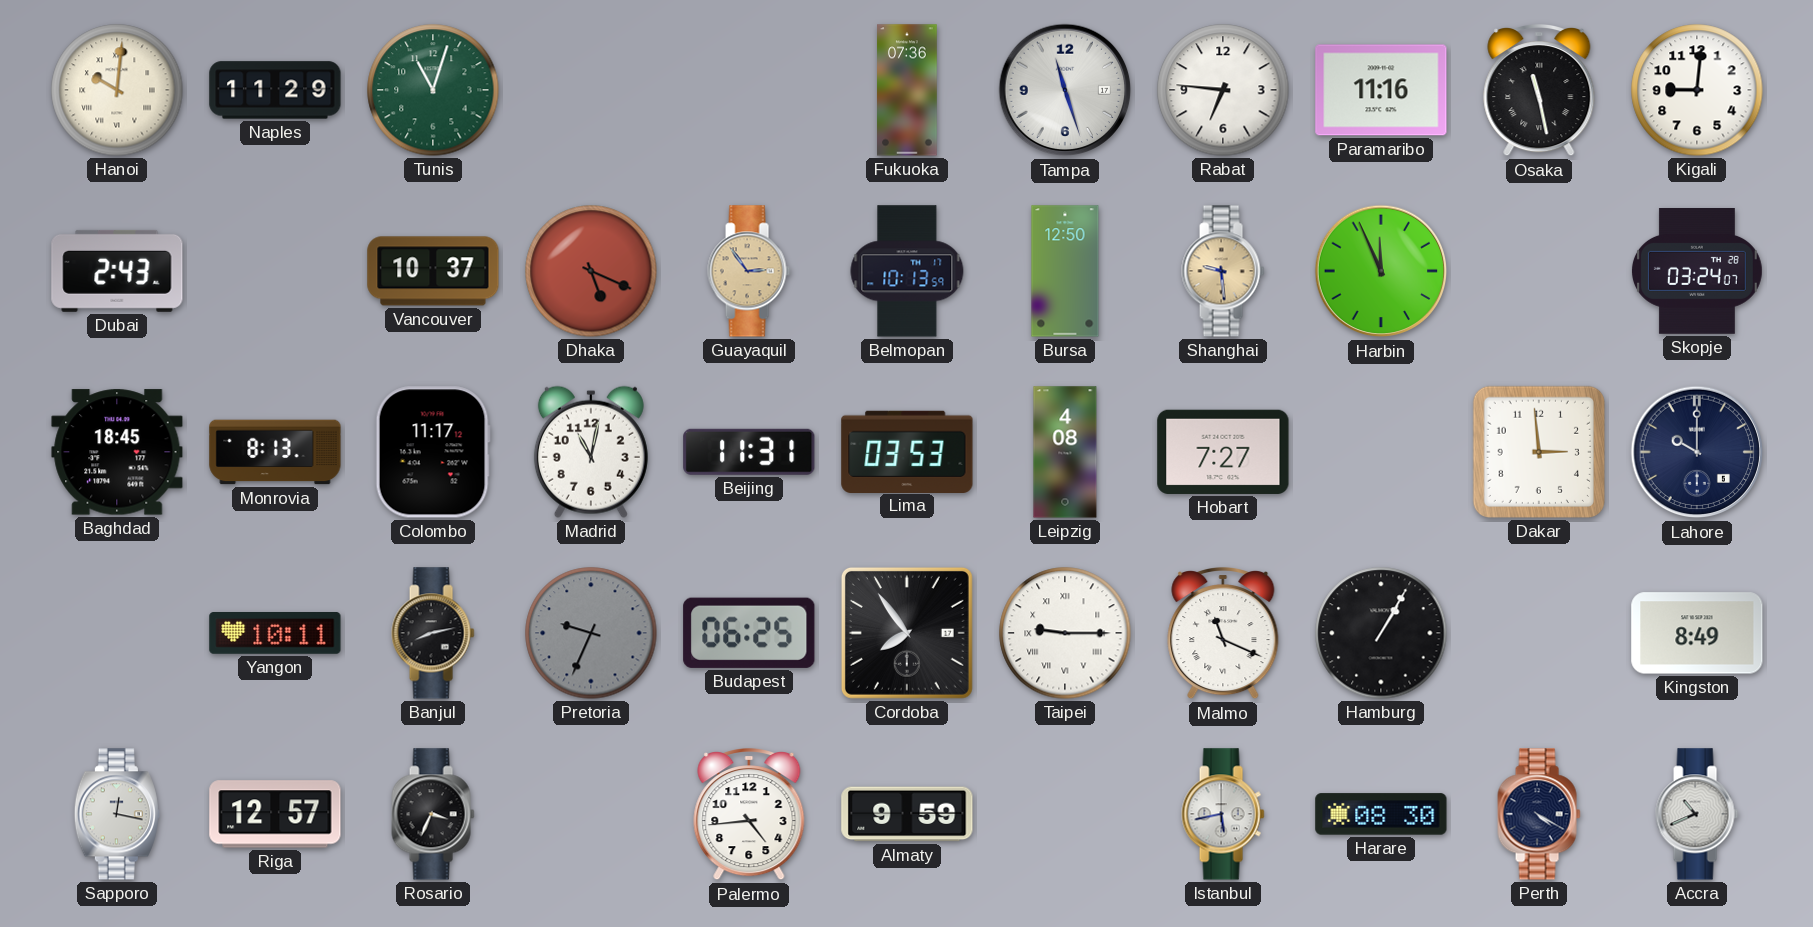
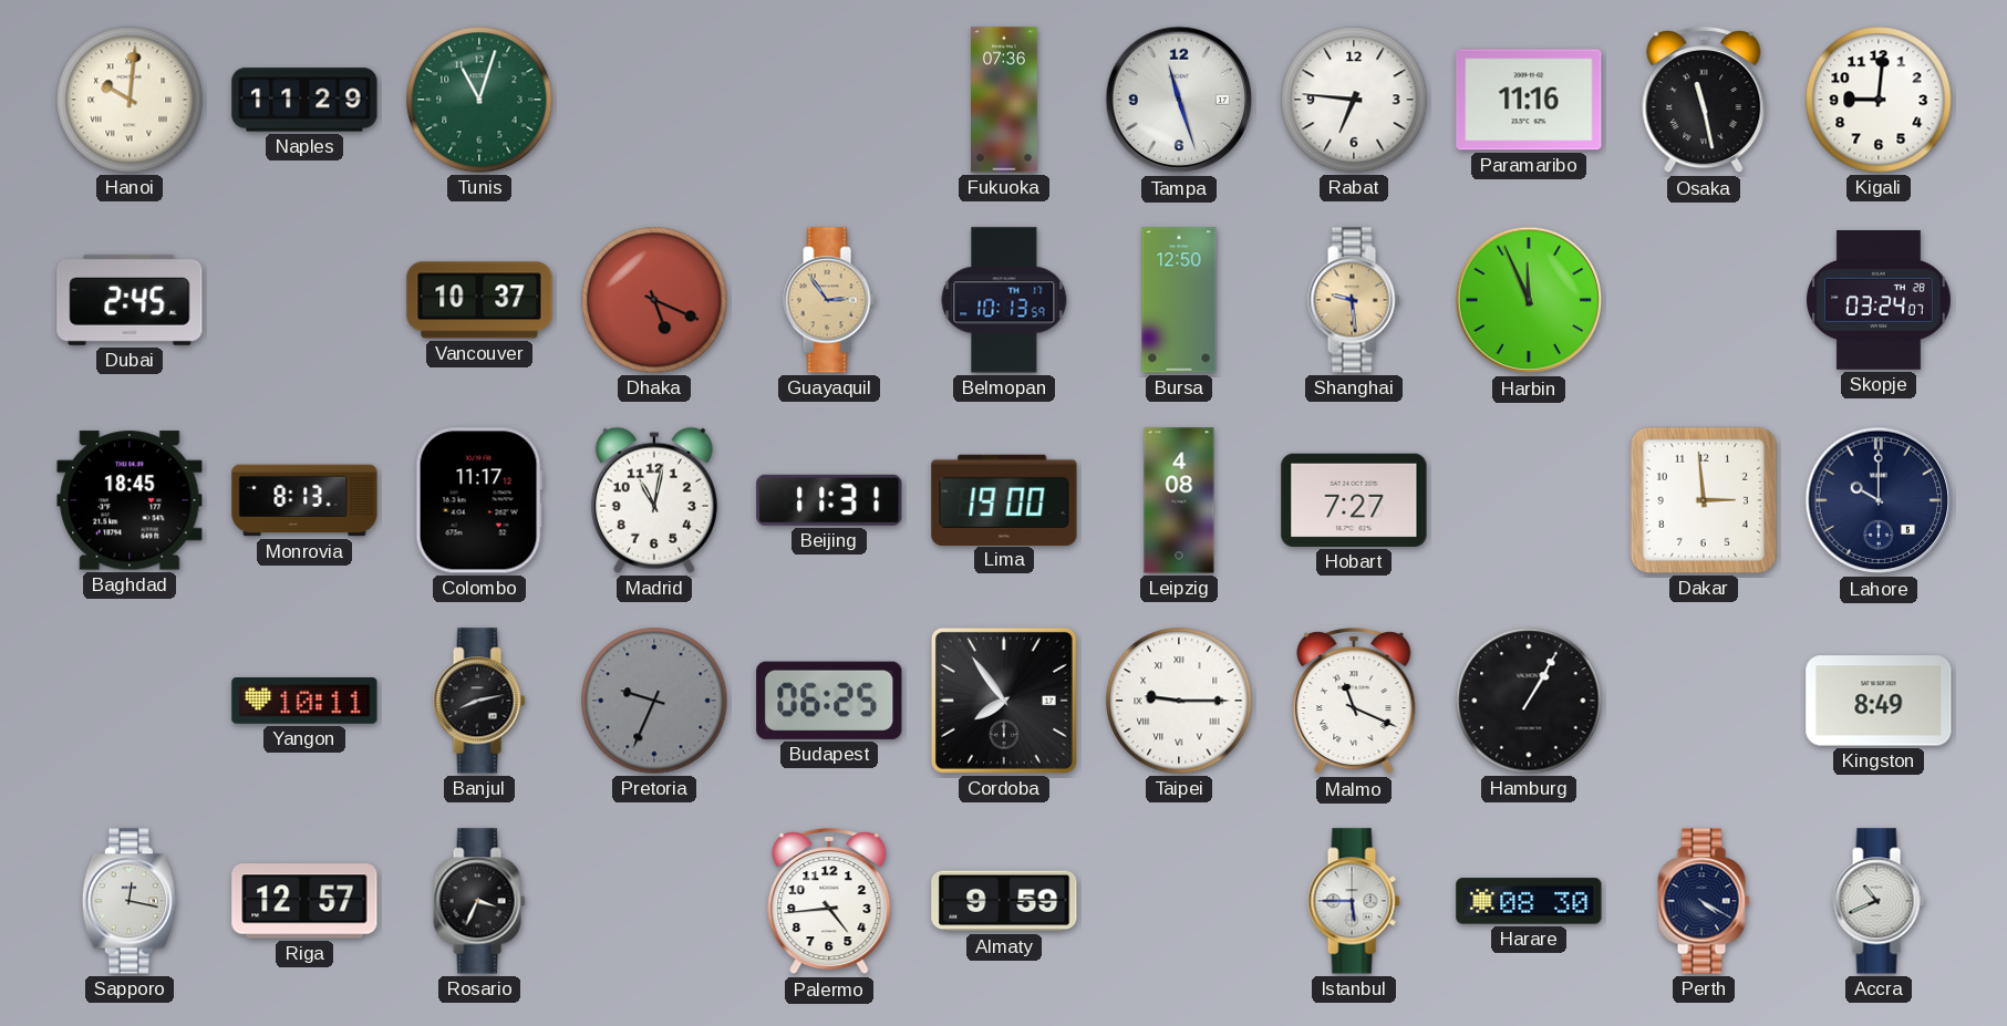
Dubai: 2:43 -> 2:45 (130, 300)
Lima: 03:53 -> 19:00 (1004, 499)
Istanbul: 5:43 -> 5:45 (1354, 901)
